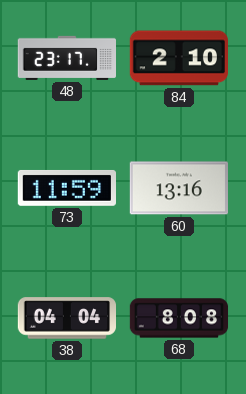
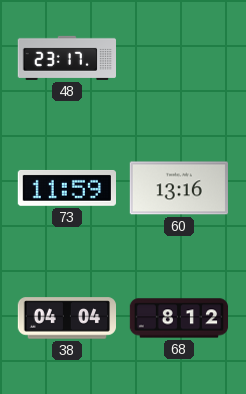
84: 2:10 -> none (178, 58)
68: 8:08 -> 8:12 (179, 318)
